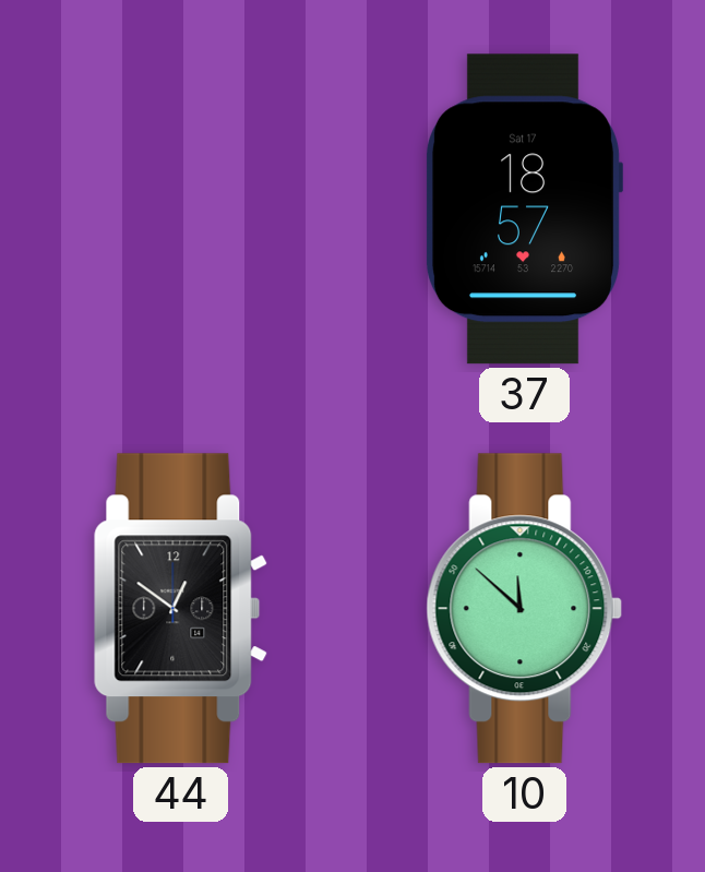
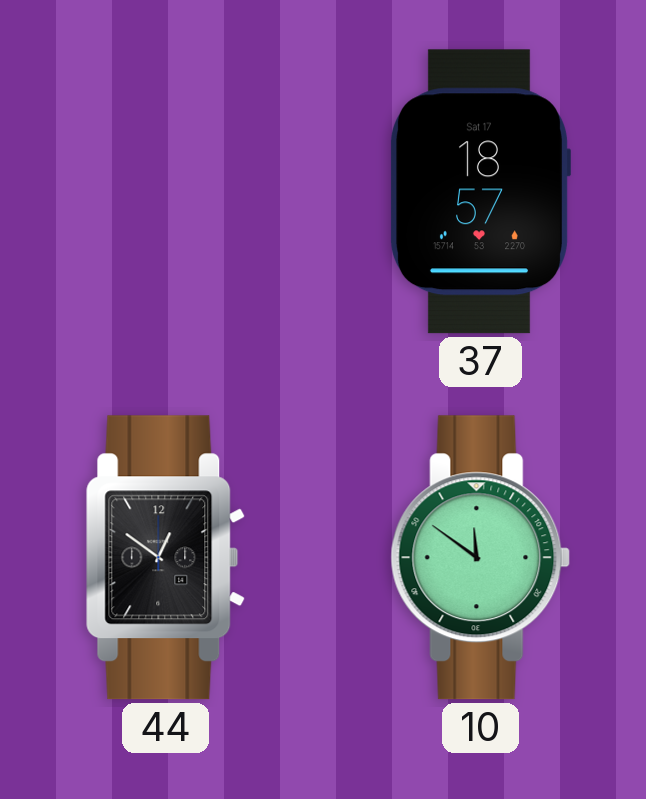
10: 11:52 -> 11:51 (481, 558)
